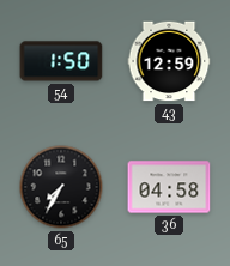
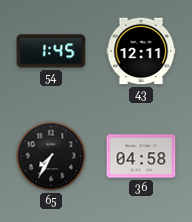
54: 1:50 -> 1:45 (51, 51)
43: 12:59 -> 12:11 (141, 51)
